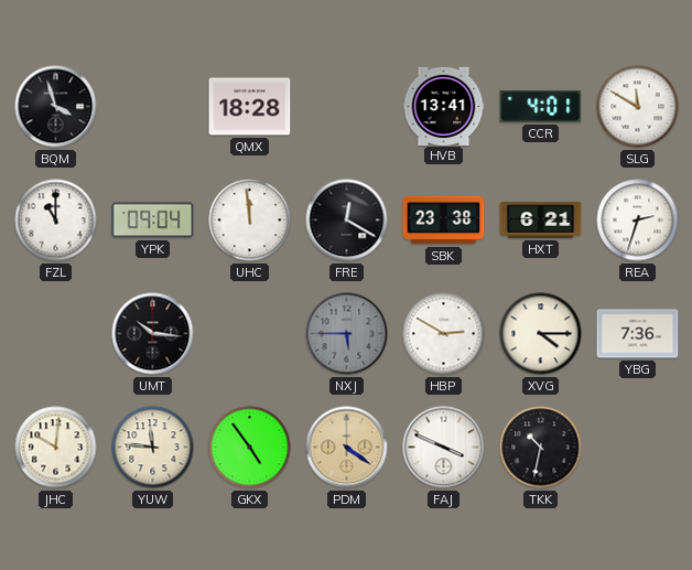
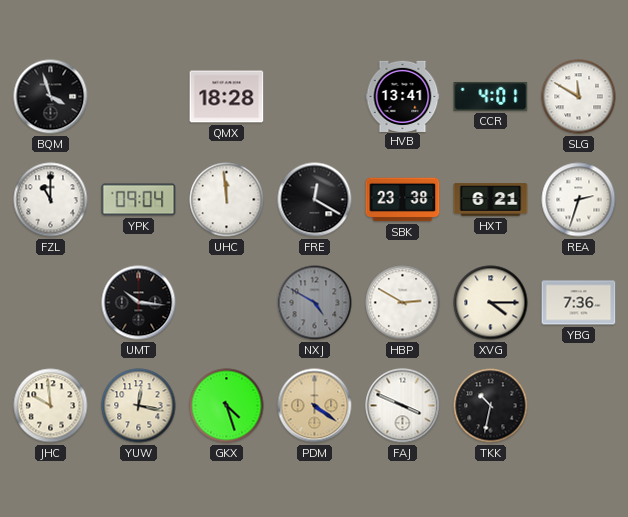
NXJ: 5:45 -> 4:50 (315, 303)
JHC: 10:01 -> 9:59 (51, 406)
YUW: 11:46 -> 12:17 (139, 406)
GKX: 4:54 -> 4:27 (227, 406)
